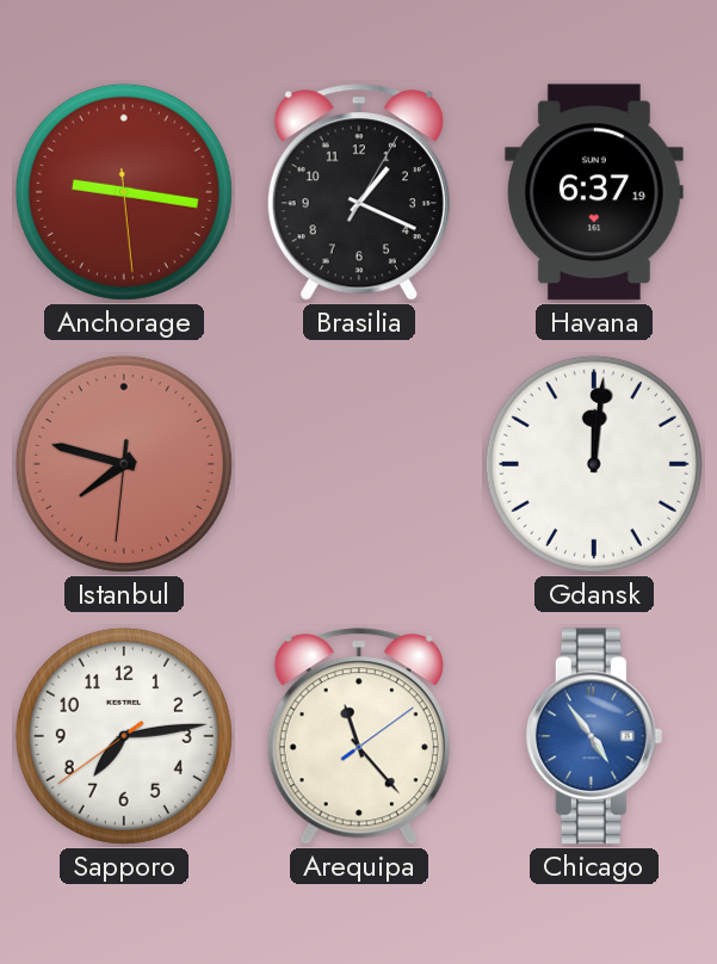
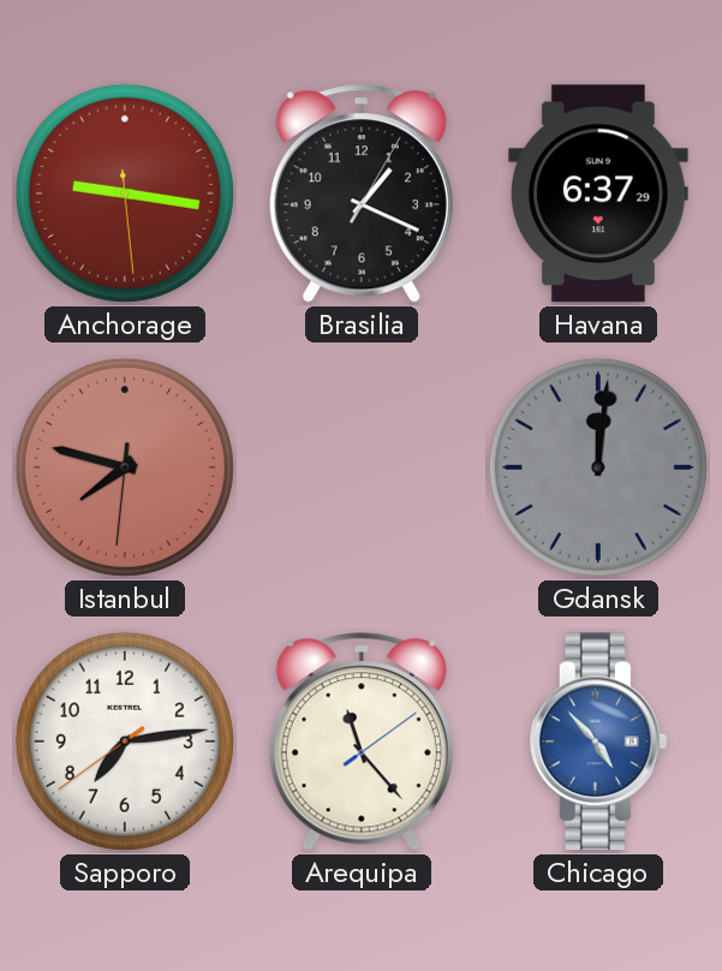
Havana: 6:37:19 -> 6:37:29 (598, 193)
Gdansk dial: white -> grey (598, 467)
Chicago: 4:54 -> 4:53 (598, 741)
